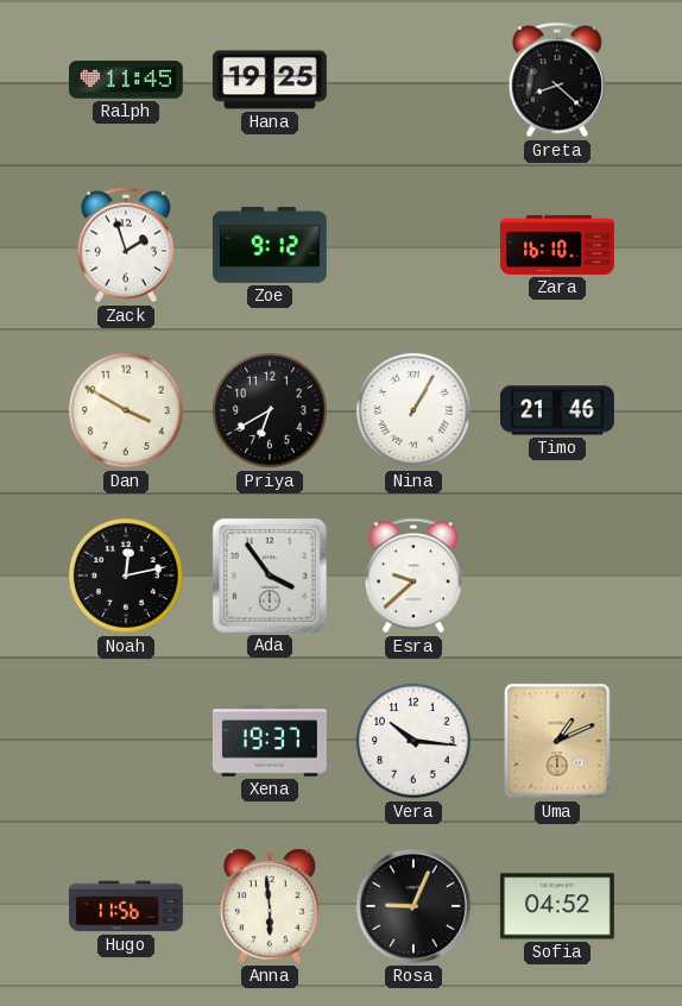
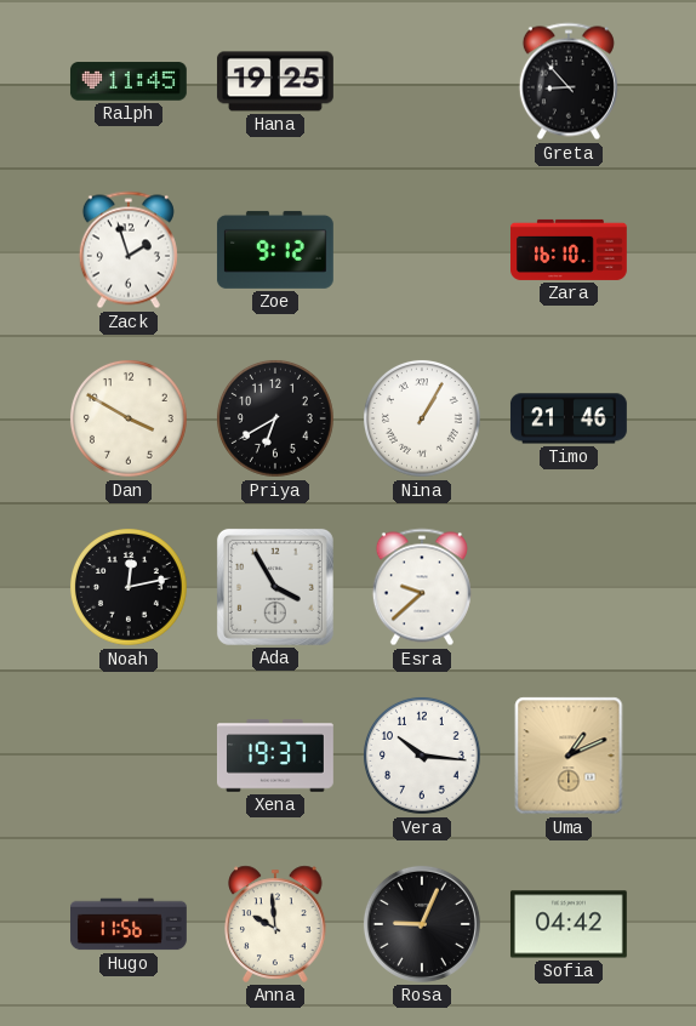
Greta: 8:22 -> 8:53 (569, 81)
Ada: 3:54 -> 3:55 (275, 587)
Anna: 5:59 -> 9:59 (275, 924)
Sofia: 04:52 -> 04:42 (569, 924)
